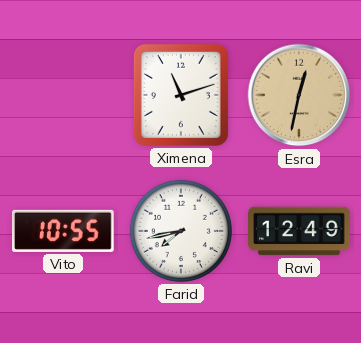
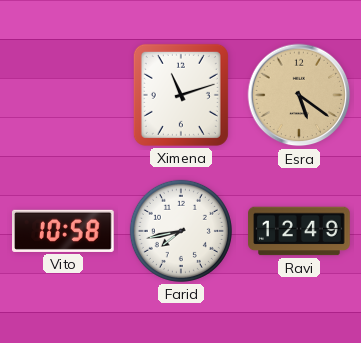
Esra: 12:32 -> 5:21 (299, 95)
Vito: 10:55 -> 10:58 (64, 231)
